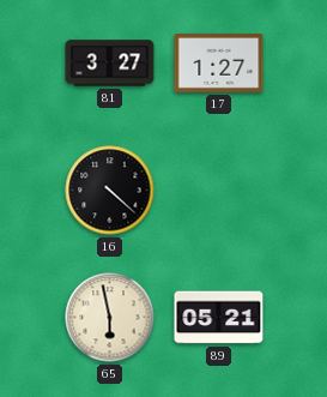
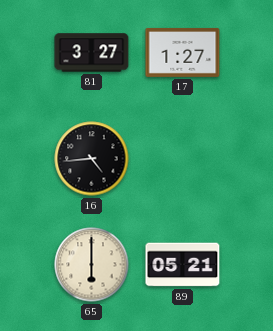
16: 4:22 -> 4:44 (92, 159)
65: 5:58 -> 6:00 (92, 265)
